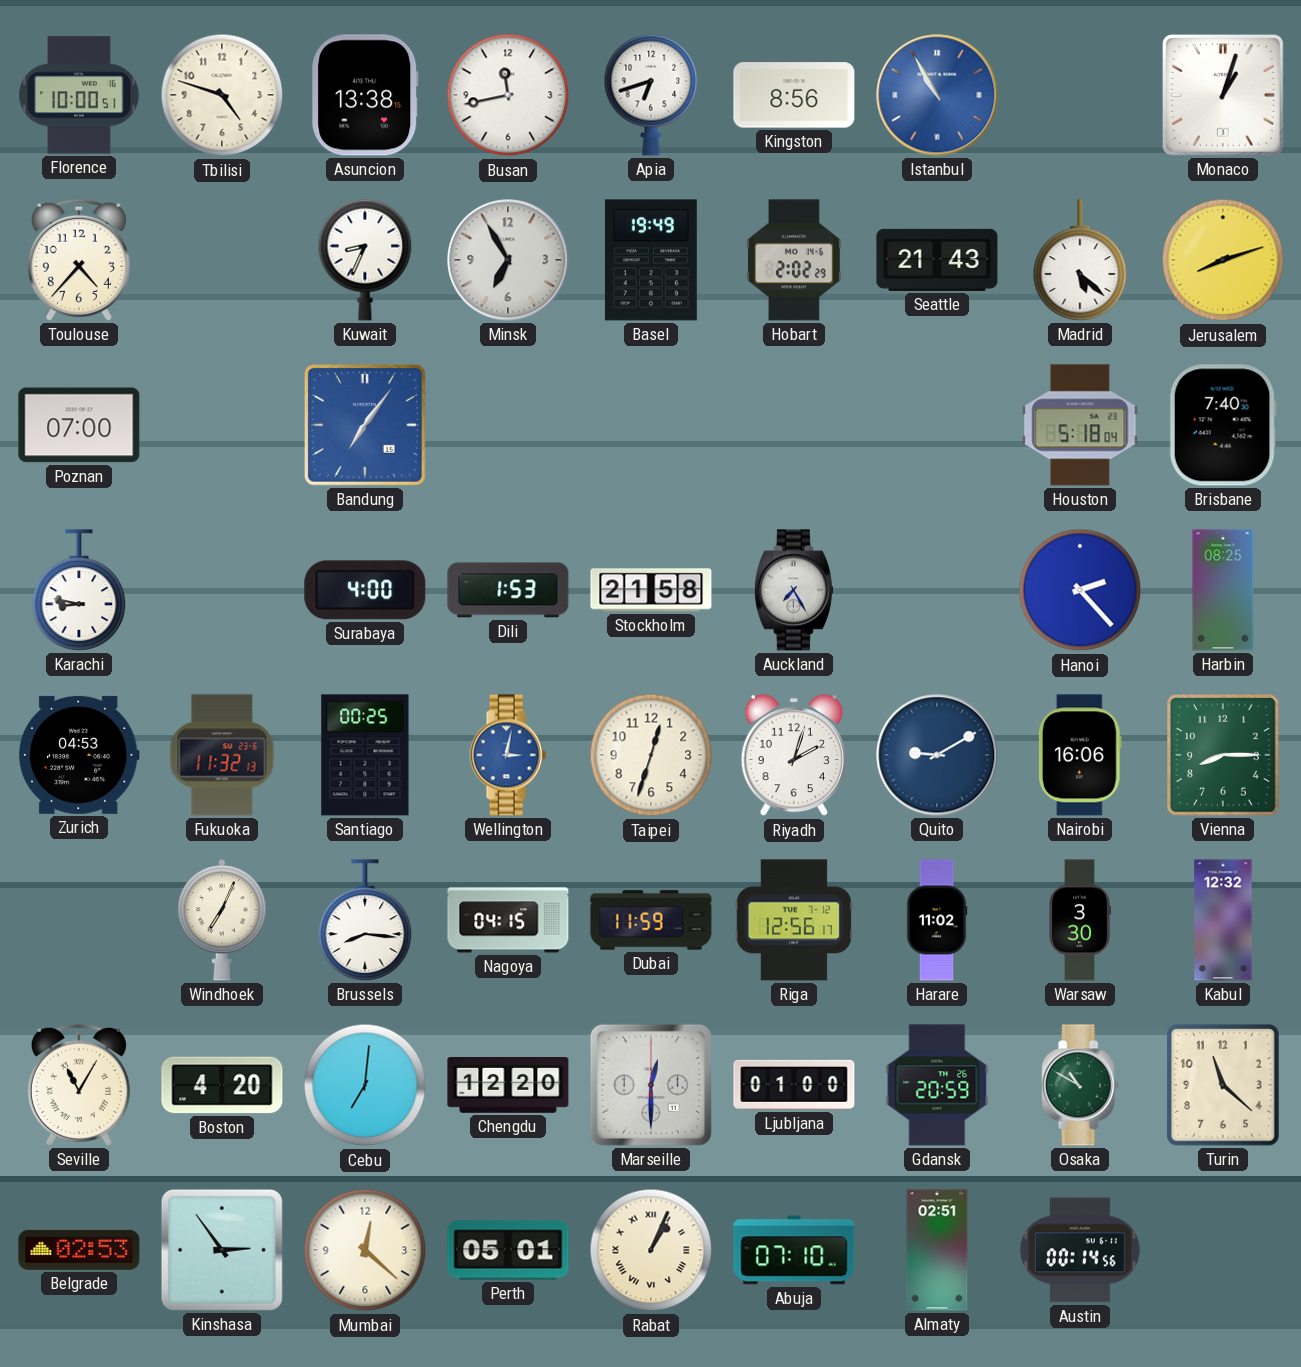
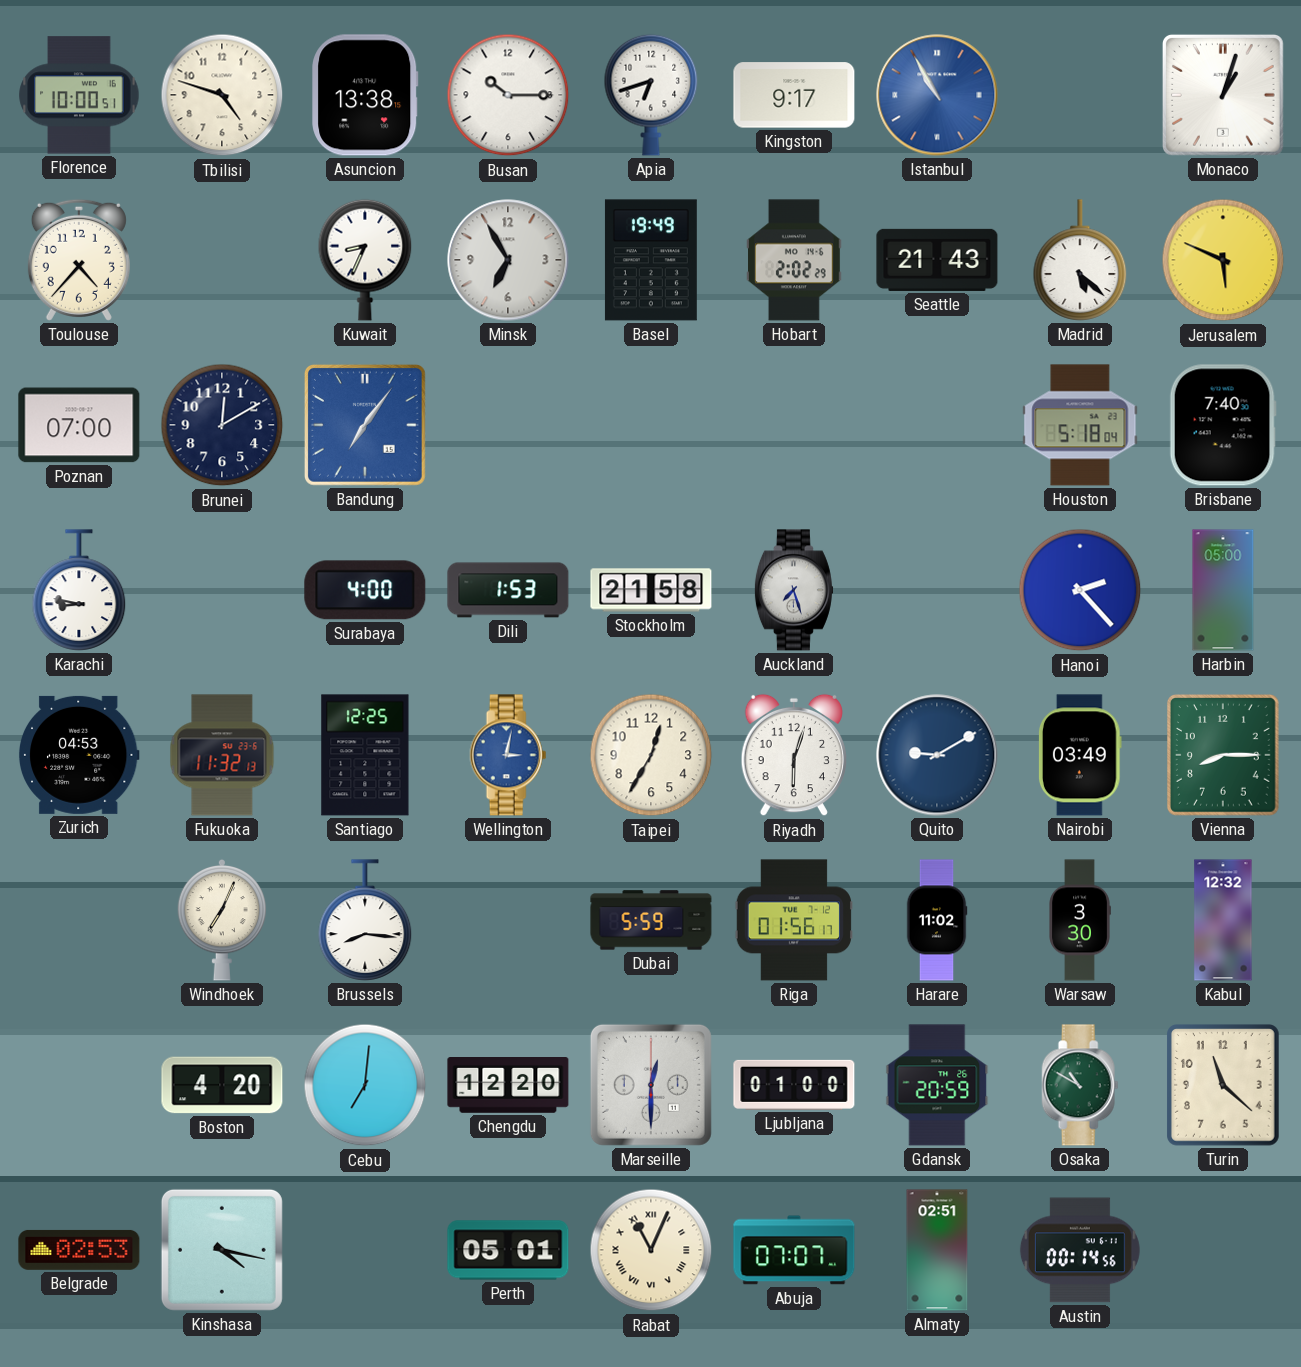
Busan: 11:43 -> 10:15 (508, 95)
Kingston: 8:56 -> 9:17 (794, 95)
Jerusalem: 8:12 -> 5:49 (1223, 260)
Brunei: none -> 12:10 (222, 425)
Auckland: 7:25 -> 7:27 (794, 590)
Harbin: 08:25 -> 05:00 (1223, 590)
Santiago: 00:25 -> 12:25 (365, 755)
Taipei: 12:33 -> 12:35 (651, 755)
Riyadh: 2:03 -> 6:03 (793, 755)
Nairobi: 16:06 -> 03:49 (1080, 755)
Nagoya: 04:15 -> none (508, 920)
Dubai: 11:59 -> 5:59 (651, 920)
Riga: 12:56 -> 01:56 (793, 920)
Seville: 11:05 -> none (79, 1085)
Kinshasa: 2:54 -> 4:17 (222, 1250)
Mumbai: 12:22 -> none (365, 1250)
Rabat: 1:04 -> 11:04 (651, 1250)
Abuja: 07:10 -> 07:07 (794, 1250)
